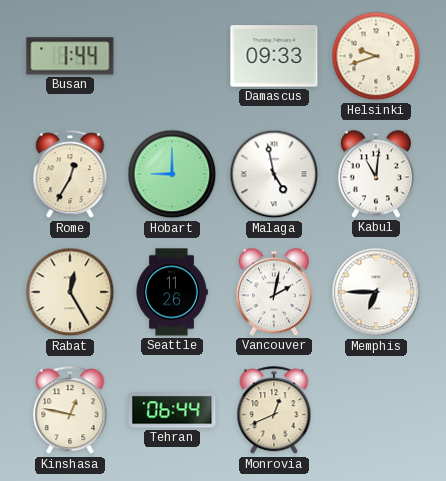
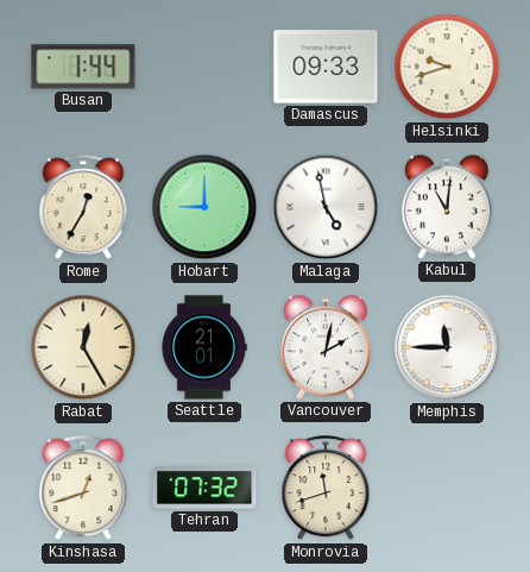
Seattle: 11:26 -> 21:01 (204, 347)
Memphis: 6:45 -> 11:45 (447, 347)
Kinshasa: 12:47 -> 12:42 (83, 489)
Tehran: 06:44 -> 07:32 (204, 488)
Monrovia: 12:41 -> 11:42 (326, 489)
